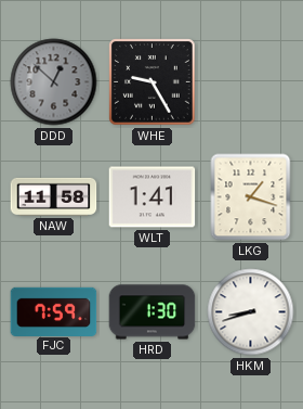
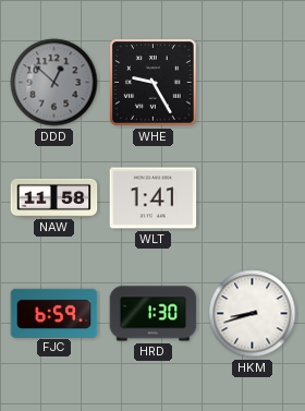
LKG: 1:18 -> none (251, 197)
FJC: 7:59 -> 6:59 (54, 313)
